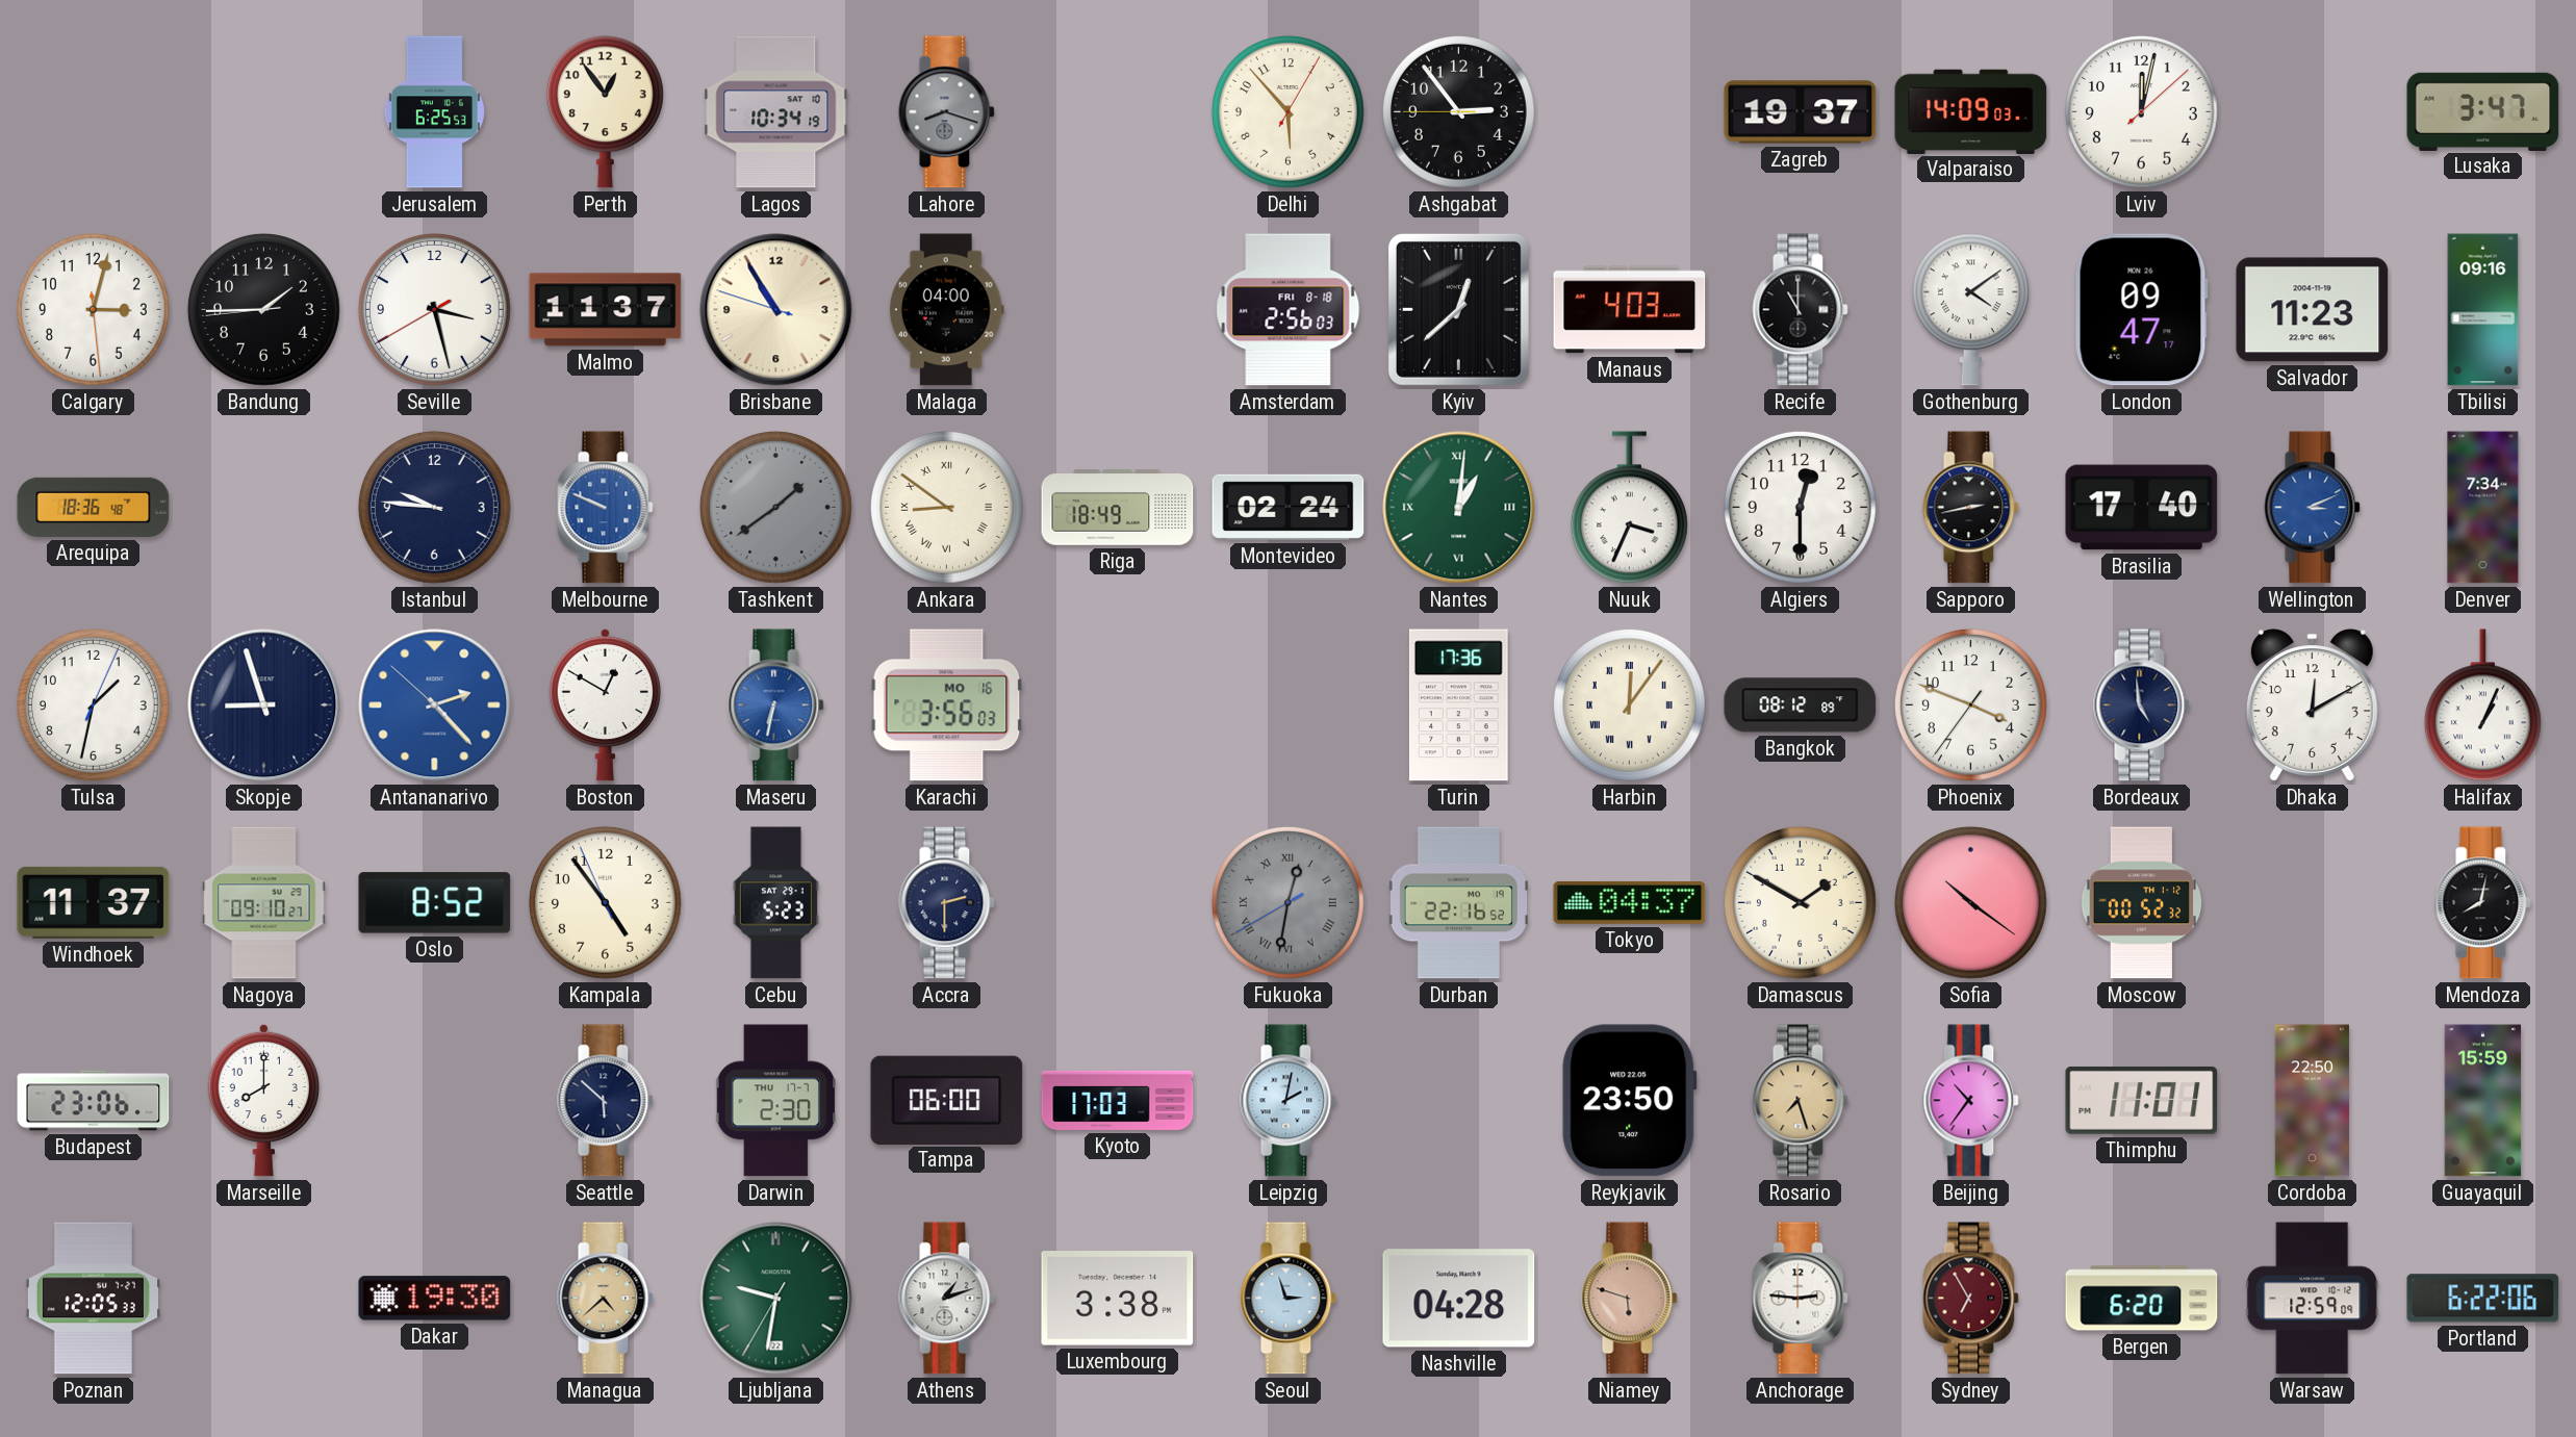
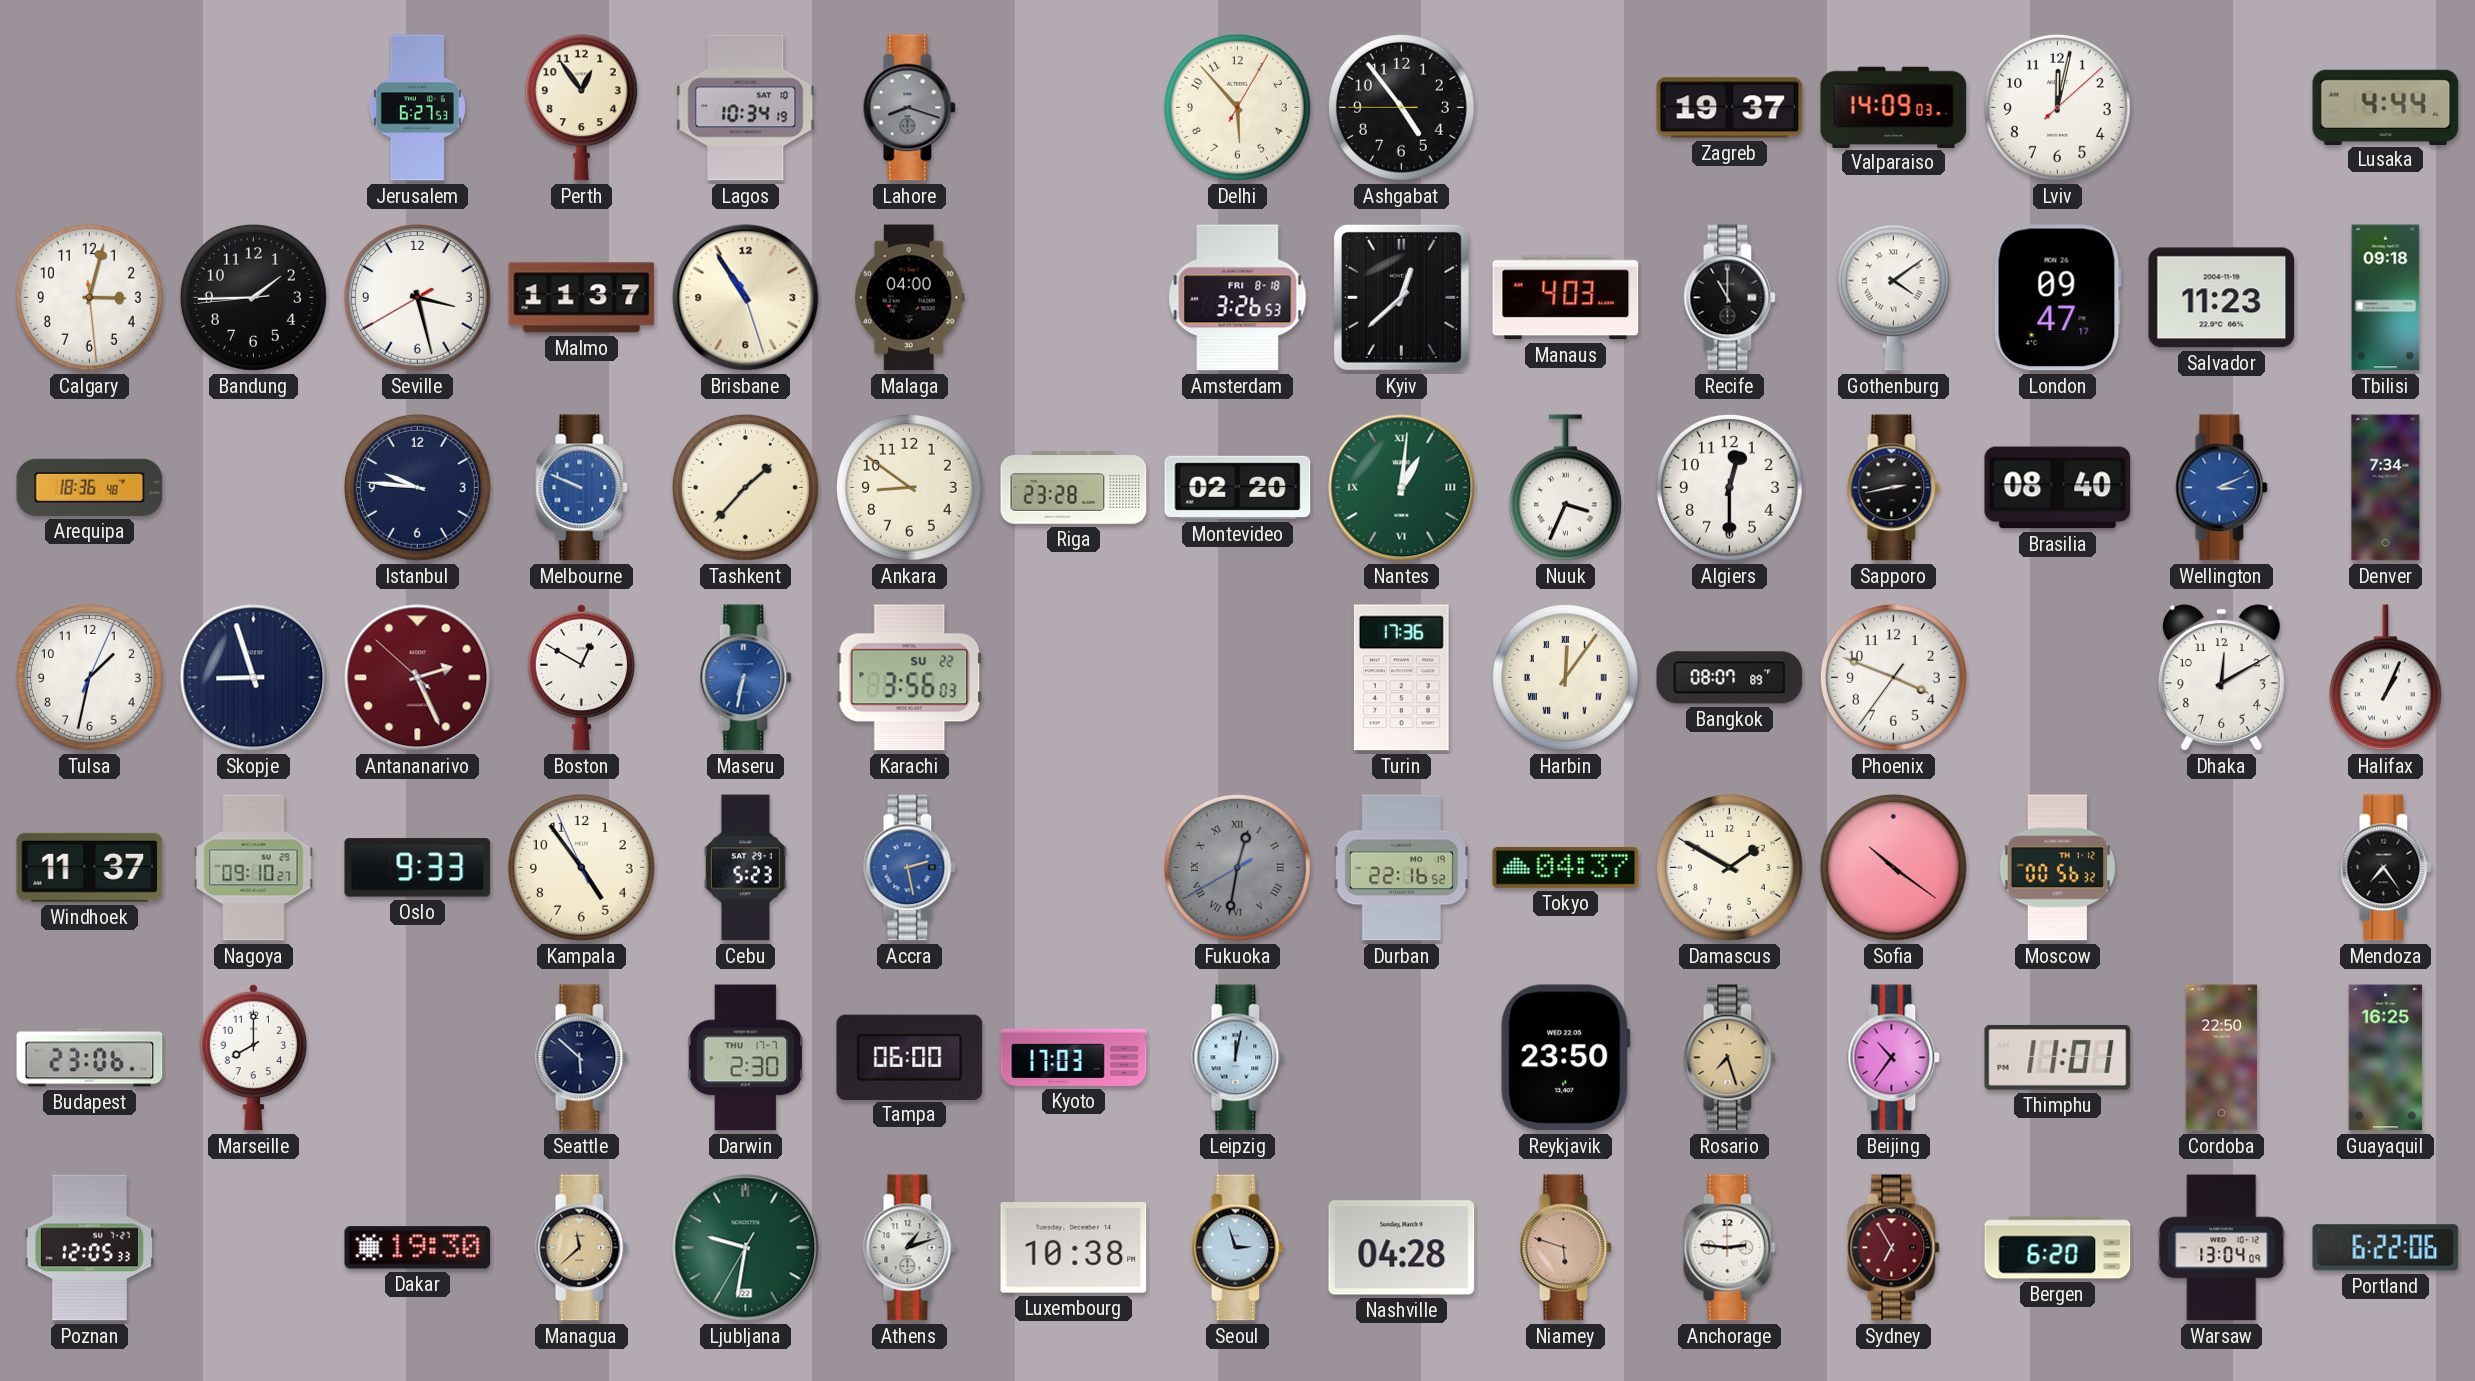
Jerusalem: 6:25 -> 6:27 (417, 108)
Ashgabat: 2:53 -> 4:53 (1401, 107)
Lusaka: 3:47 -> 4:44 (2386, 107)
Brisbane: 10:54:48 -> 10:54:27 (746, 298)
Amsterdam: 2:56 -> 3:26 (1238, 298)
Tbilisi: 09:16 -> 09:18 (2386, 298)
Tashkent: 1:39 -> 1:37 (745, 487)
Tashkent dial: grey -> cream (745, 487)
Ankara numerals: Roman -> Arabic (909, 487)
Riga: 18:49 -> 23:28 (1074, 488)
Montevideo: 02:24 -> 02:20 (1238, 487)
Brasilia: 17:40 -> 08:40 (2058, 488)
Antananarivo: 2:22 -> 2:25 (418, 678)
Antananarivo dial: blue -> burgundy (418, 678)
Karachi date: MO 16 -> SU 22 (910, 678)
Bangkok: 08:12 -> 08:07 (1730, 678)
Bordeaux: 4:59 -> none (2142, 705)
Oslo: 8:52 -> 9:33 (418, 868)
Accra: 2:30 -> 2:28 (910, 868)
Accra dial: navy -> blue (910, 868)
Moscow: 00:52 -> 00:56 (2058, 868)
Mendoza: 8:02 -> 7:24 (2386, 868)
Leipzig: 2:02 -> 12:02 (1238, 1058)
Guayaquil: 15:59 -> 16:25 (2386, 1058)
Managua: 4:38 -> 11:38 (582, 1248)
Luxembourg: 3:38 -> 10:38 (1074, 1248)
Warsaw: 12:59 -> 13:04 (2222, 1248)
